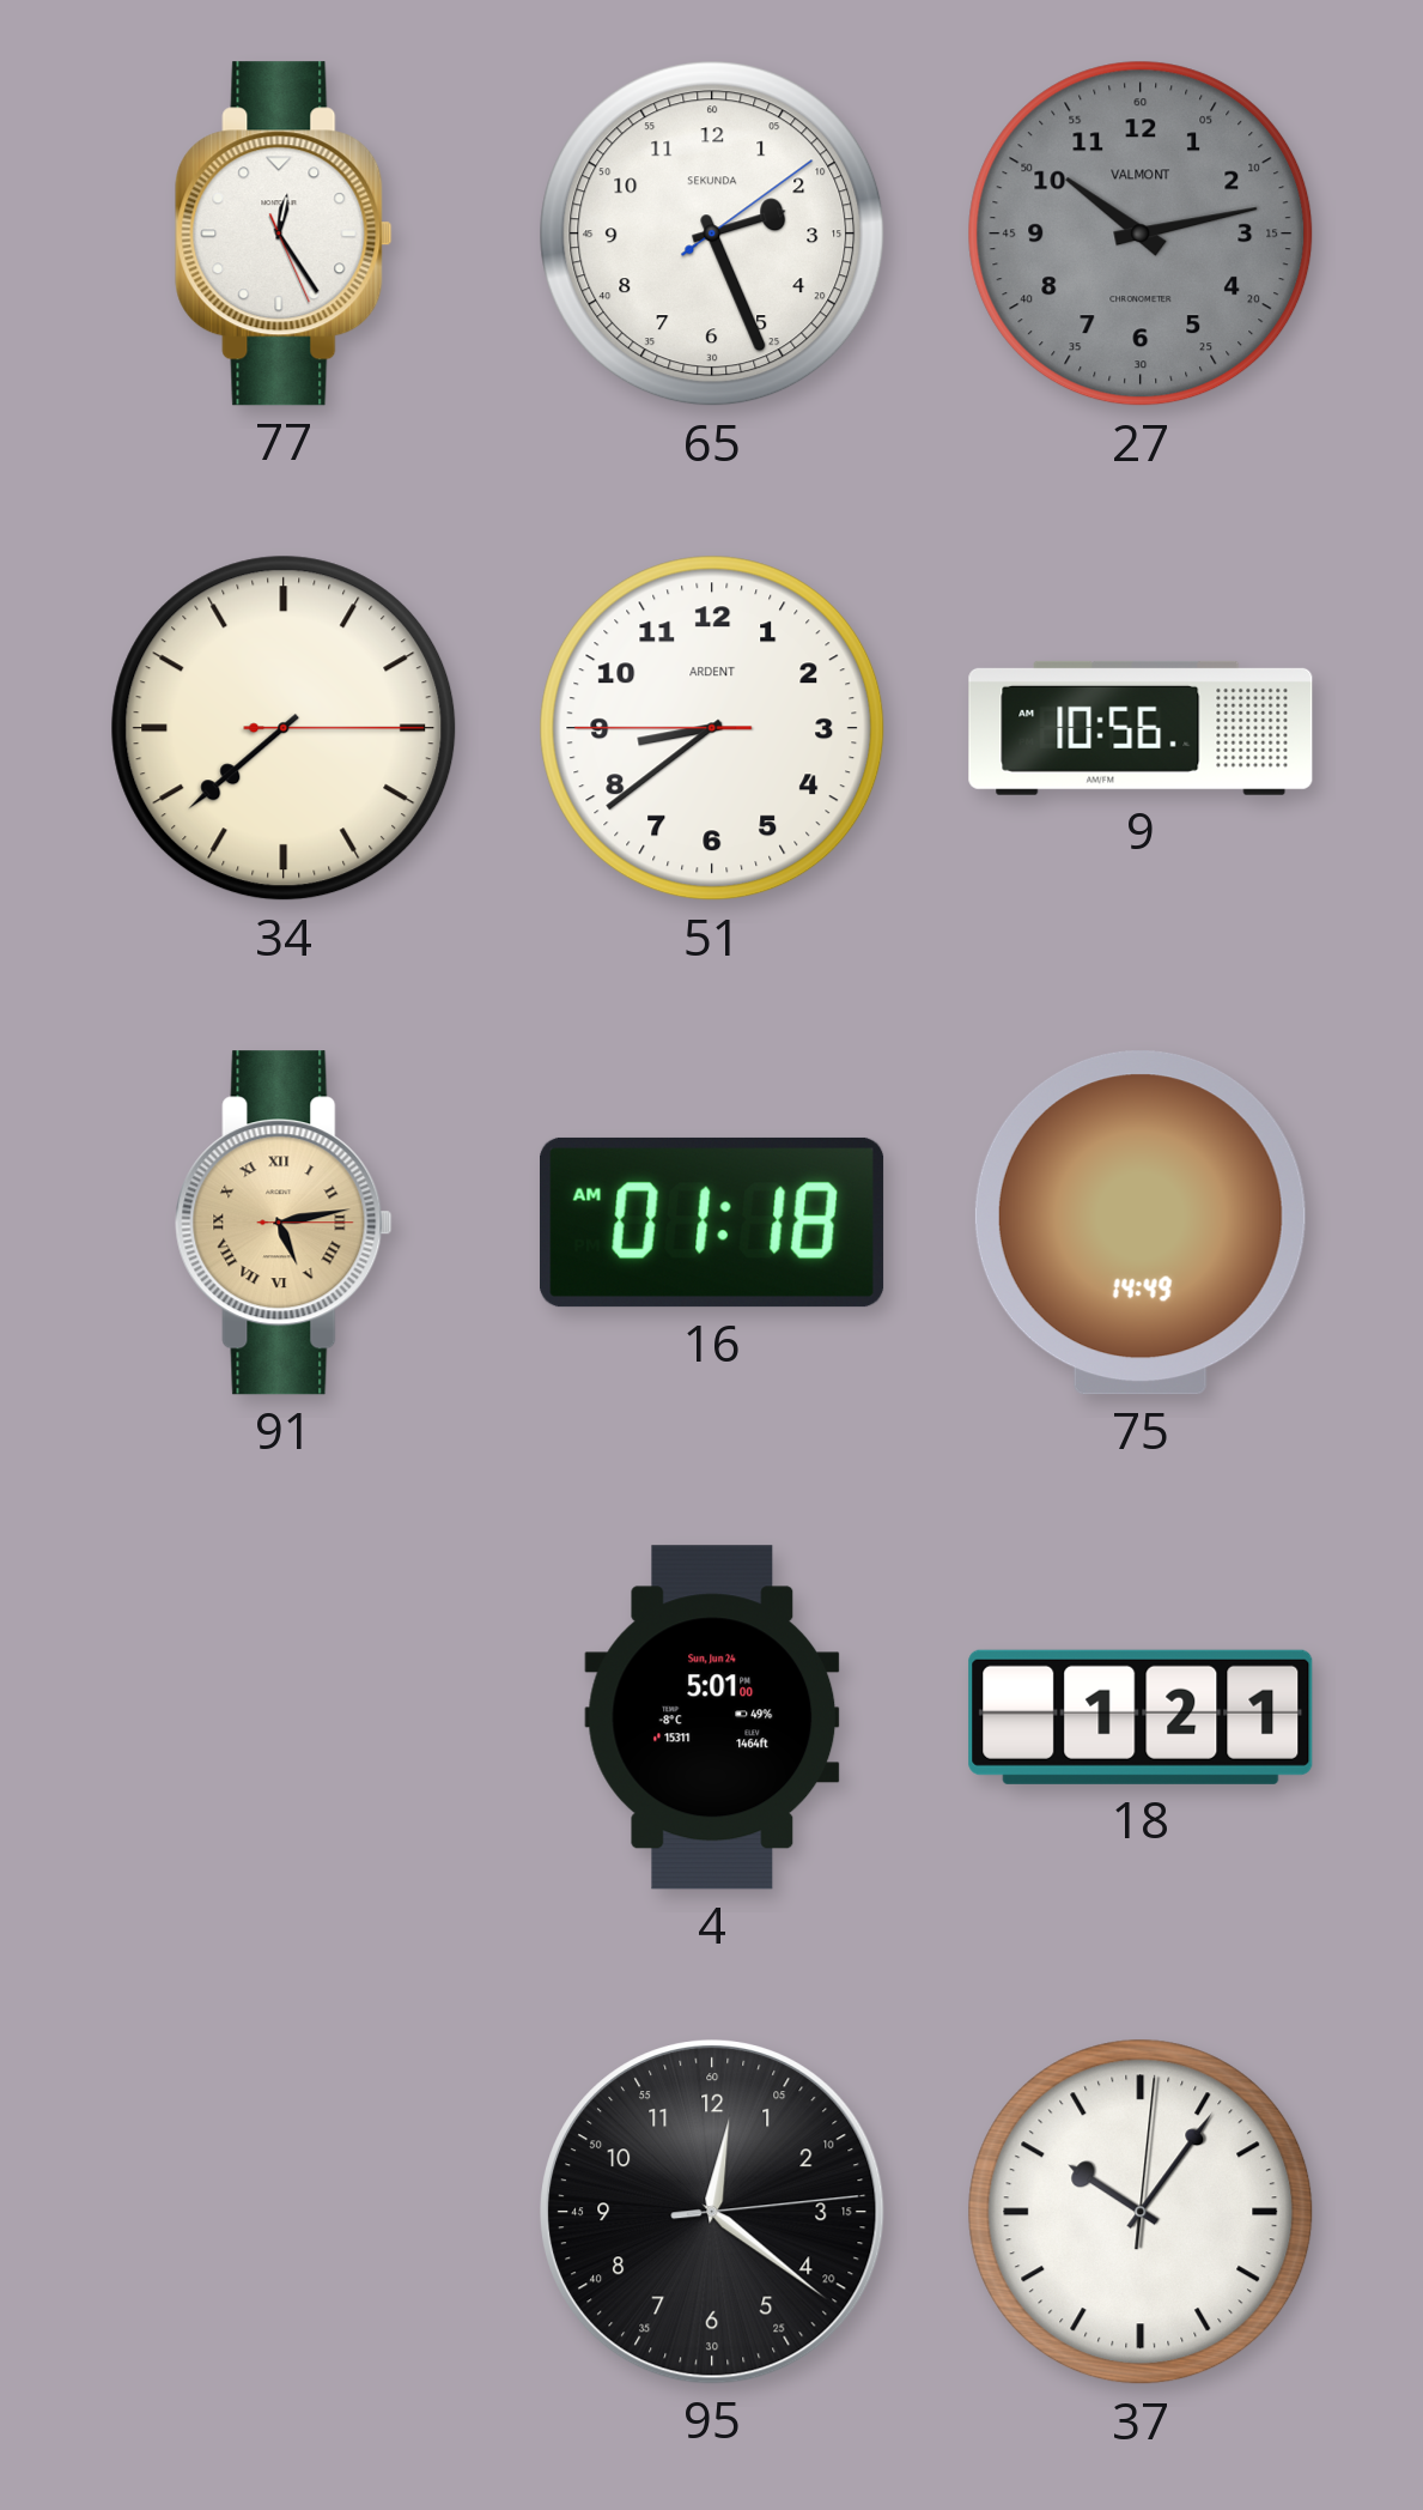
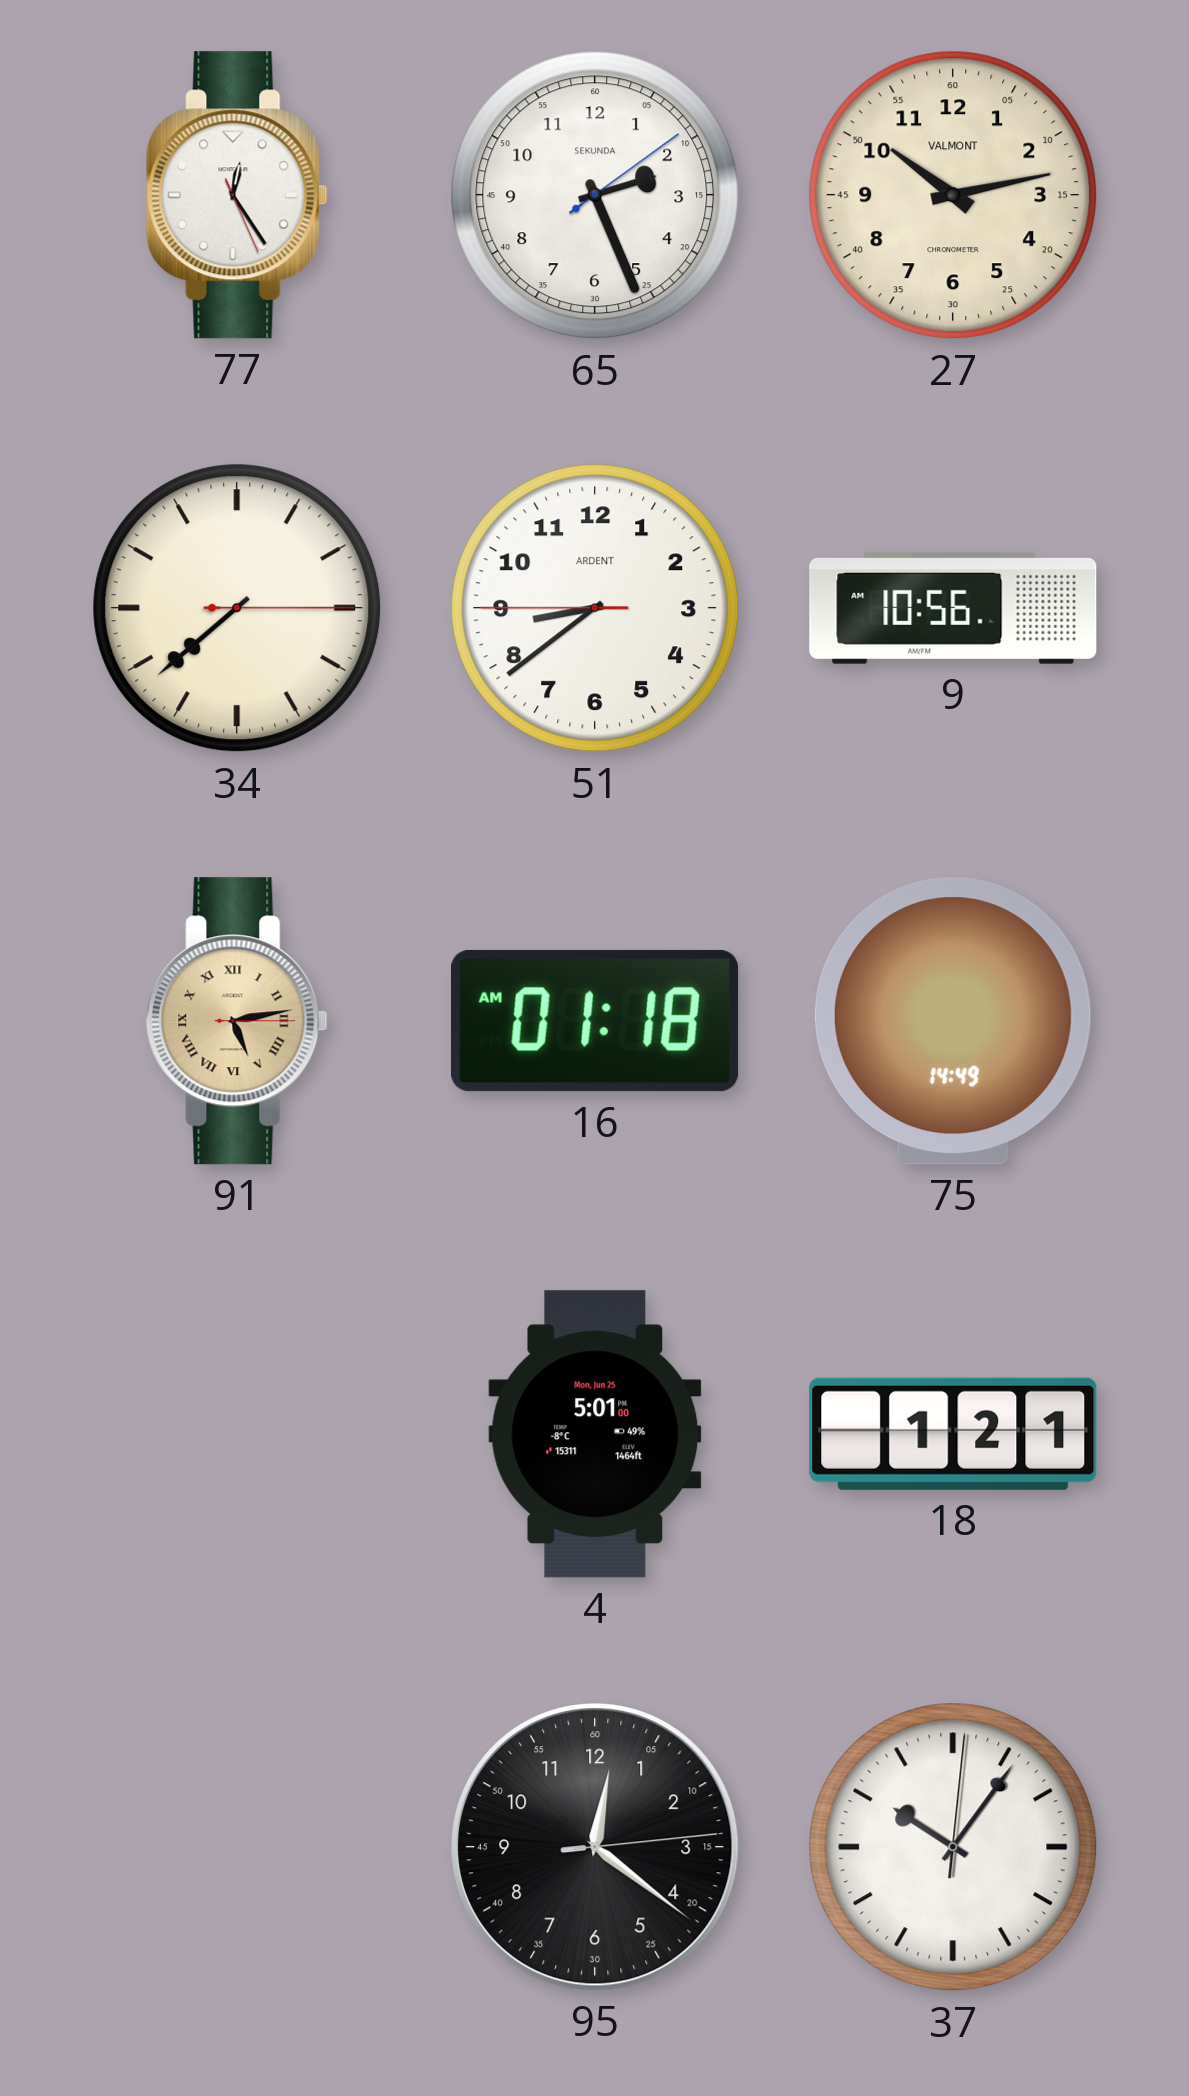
27 dial: grey -> cream (953, 195)
4 date: Sun, Jun 24 -> Mon, Jun 25 (595, 1434)
